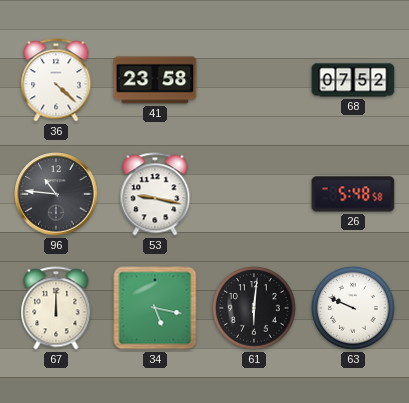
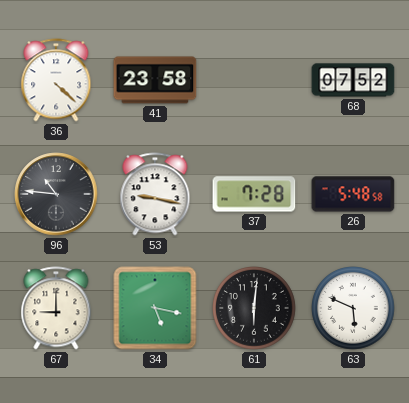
37: none -> 7:28 (254, 194)
67: 12:00 -> 9:00 (56, 308)
63: 9:49 -> 5:49 (353, 308)
